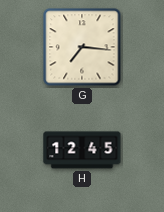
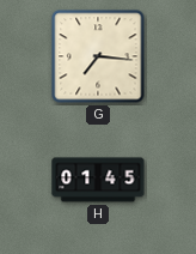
H: 12:45 -> 01:45 (98, 180)
